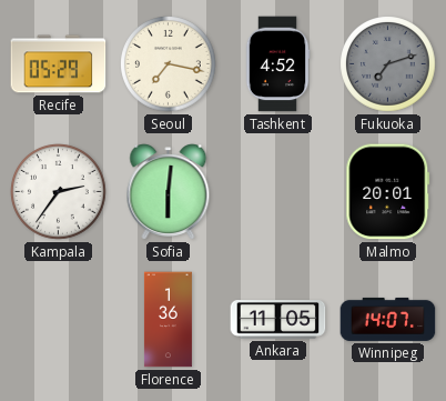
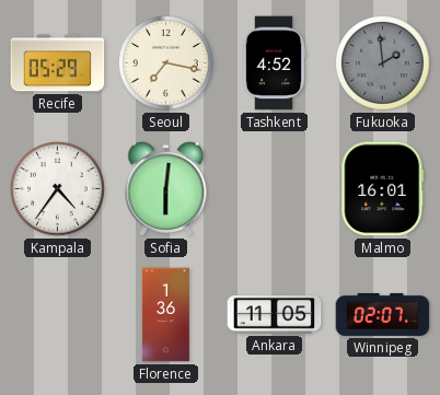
Fukuoka: 7:12 -> 1:59 (383, 63)
Kampala: 2:36 -> 4:36 (58, 189)
Malmo: 20:01 -> 16:01 (383, 189)
Winnipeg: 14:07 -> 02:07 (383, 314)
